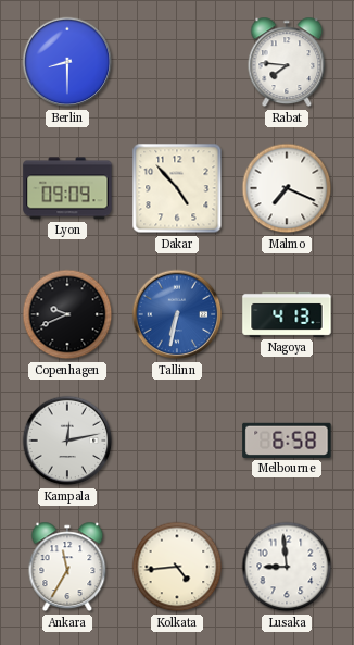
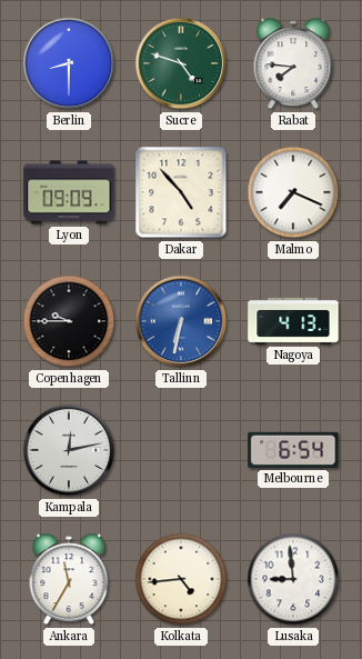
Sucre: none -> 4:48 (181, 63)
Copenhagen: 9:41 -> 9:45 (69, 321)
Melbourne: 6:58 -> 6:54 (293, 450)
